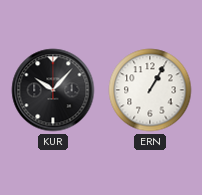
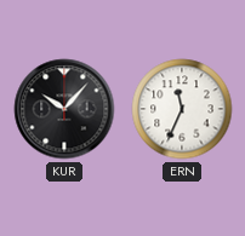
ERN: 1:05 -> 11:34 (182, 109)
